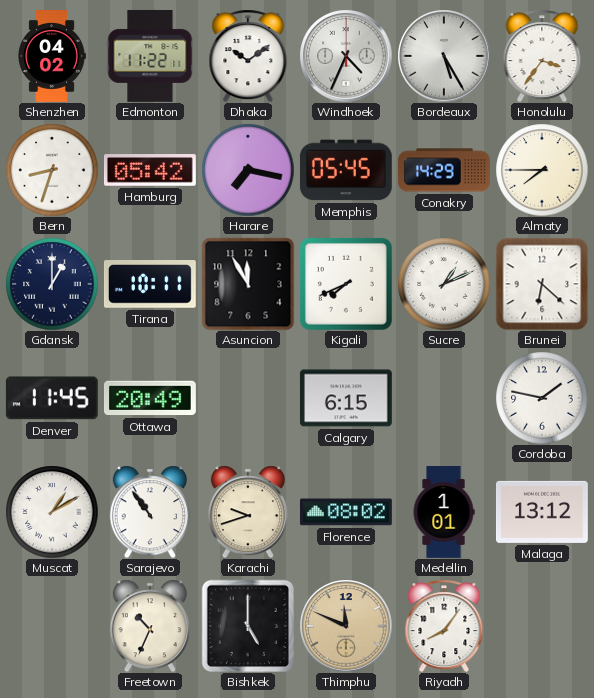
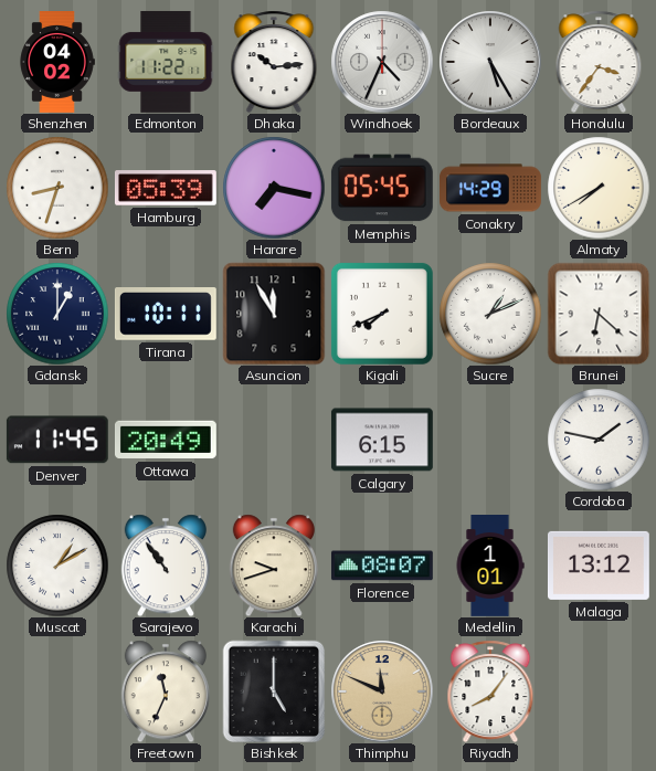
Dhaka: 10:09 -> 10:14 (274, 62)
Hamburg: 05:42 -> 05:39 (166, 188)
Almaty: 7:45 -> 7:40 (599, 188)
Florence: 08:02 -> 08:07 (382, 566)
Freetown: 10:34 -> 11:34 (166, 691)
